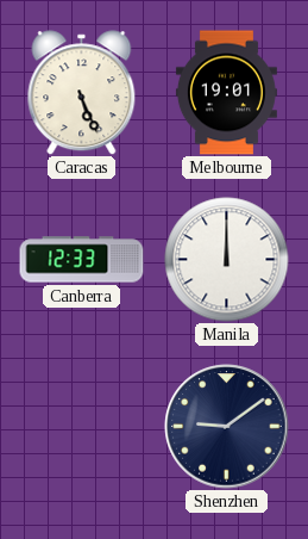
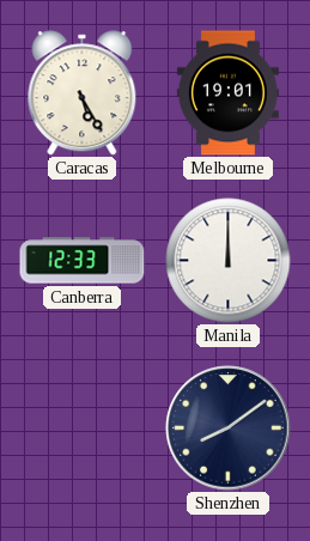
Caracas: 5:26 -> 5:25 (83, 93)
Shenzhen: 9:09 -> 8:09 (229, 428)
